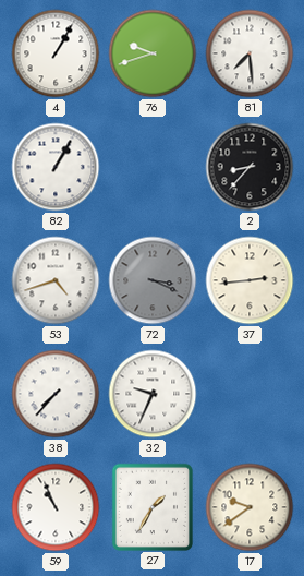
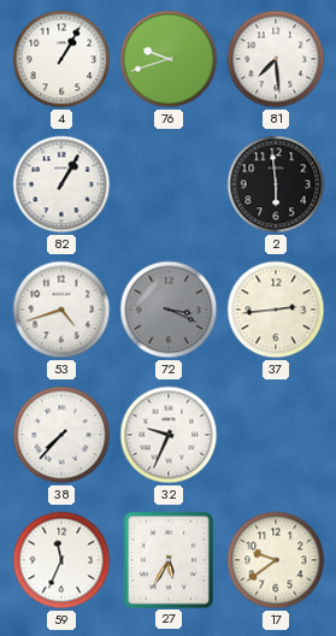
2: 8:37 -> 5:59 (276, 184)
59: 10:56 -> 11:34 (61, 560)
27: 1:35 -> 5:35 (167, 559)
